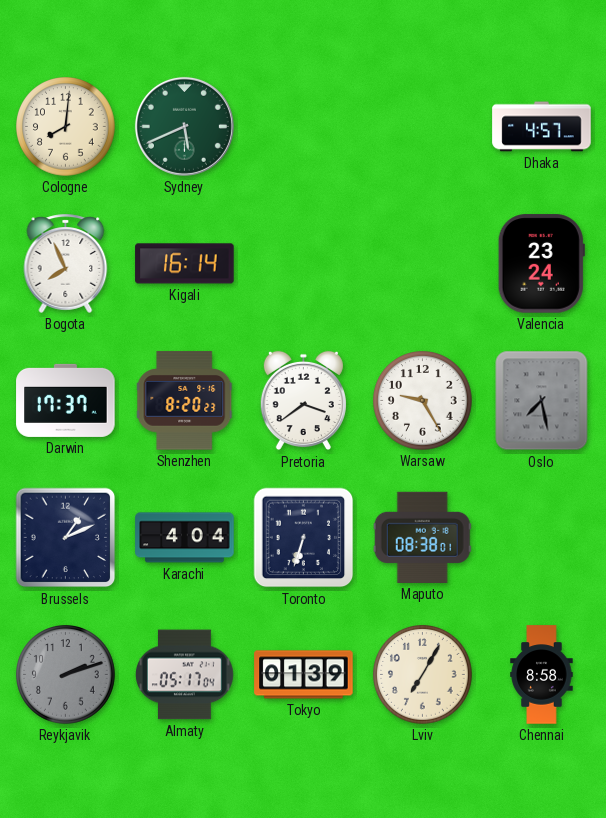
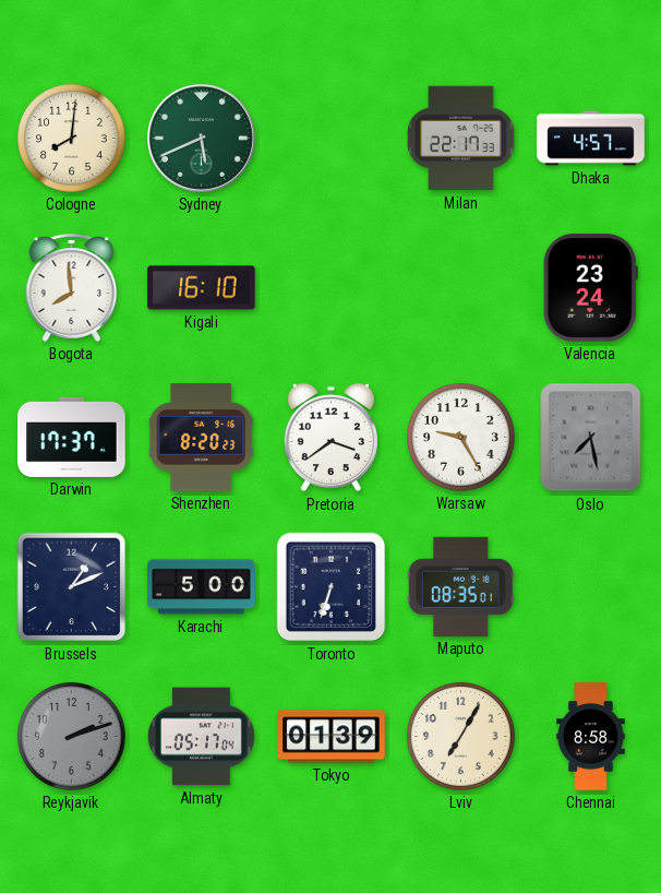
Milan: none -> 22:17 (461, 139)
Bogota: 7:56 -> 7:59 (72, 287)
Kigali: 16:14 -> 16:10 (202, 288)
Karachi: 4:04 -> 5:00 (202, 587)
Maputo: 08:38 -> 08:35 (460, 586)
